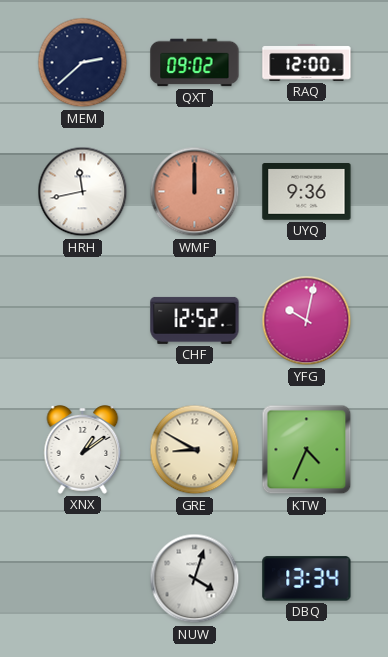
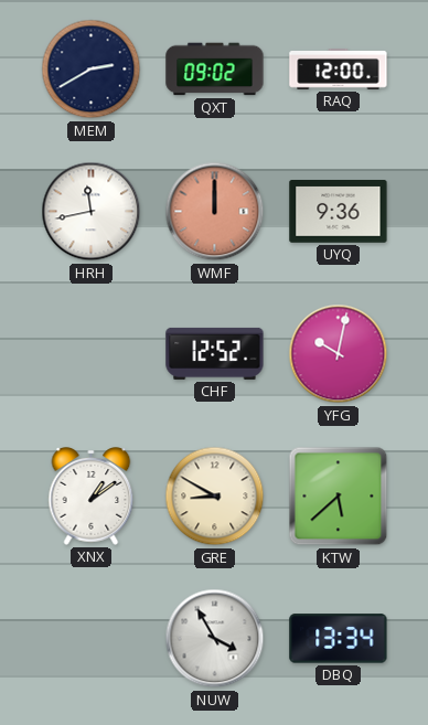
MEM: 2:38 -> 2:40 (92, 70)
KTW: 4:34 -> 5:38 (339, 497)
NUW: 4:03 -> 3:55 (215, 639)
